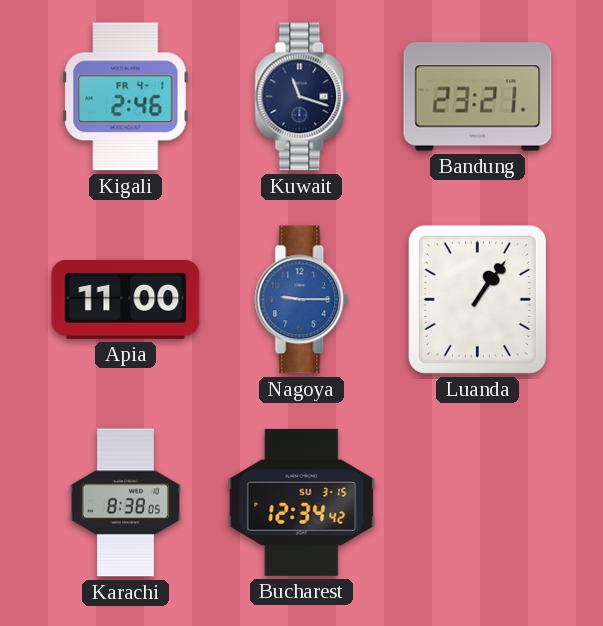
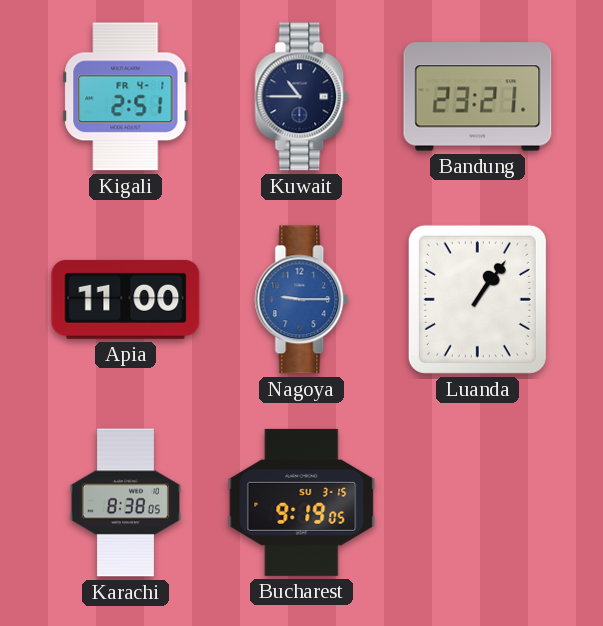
Kigali: 2:46 -> 2:51 (126, 97)
Kuwait: 11:18 -> 10:45 (302, 97)
Bucharest: 12:34 -> 9:19 (302, 502)
